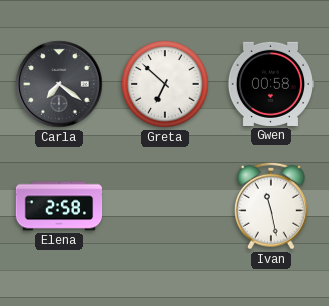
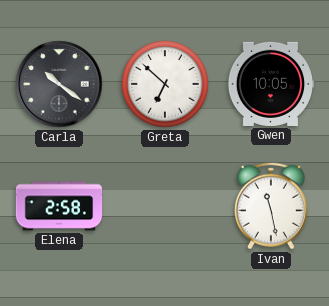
Carla: 7:21 -> 10:21 (59, 84)
Gwen: 00:58 -> 10:05 (271, 84)
